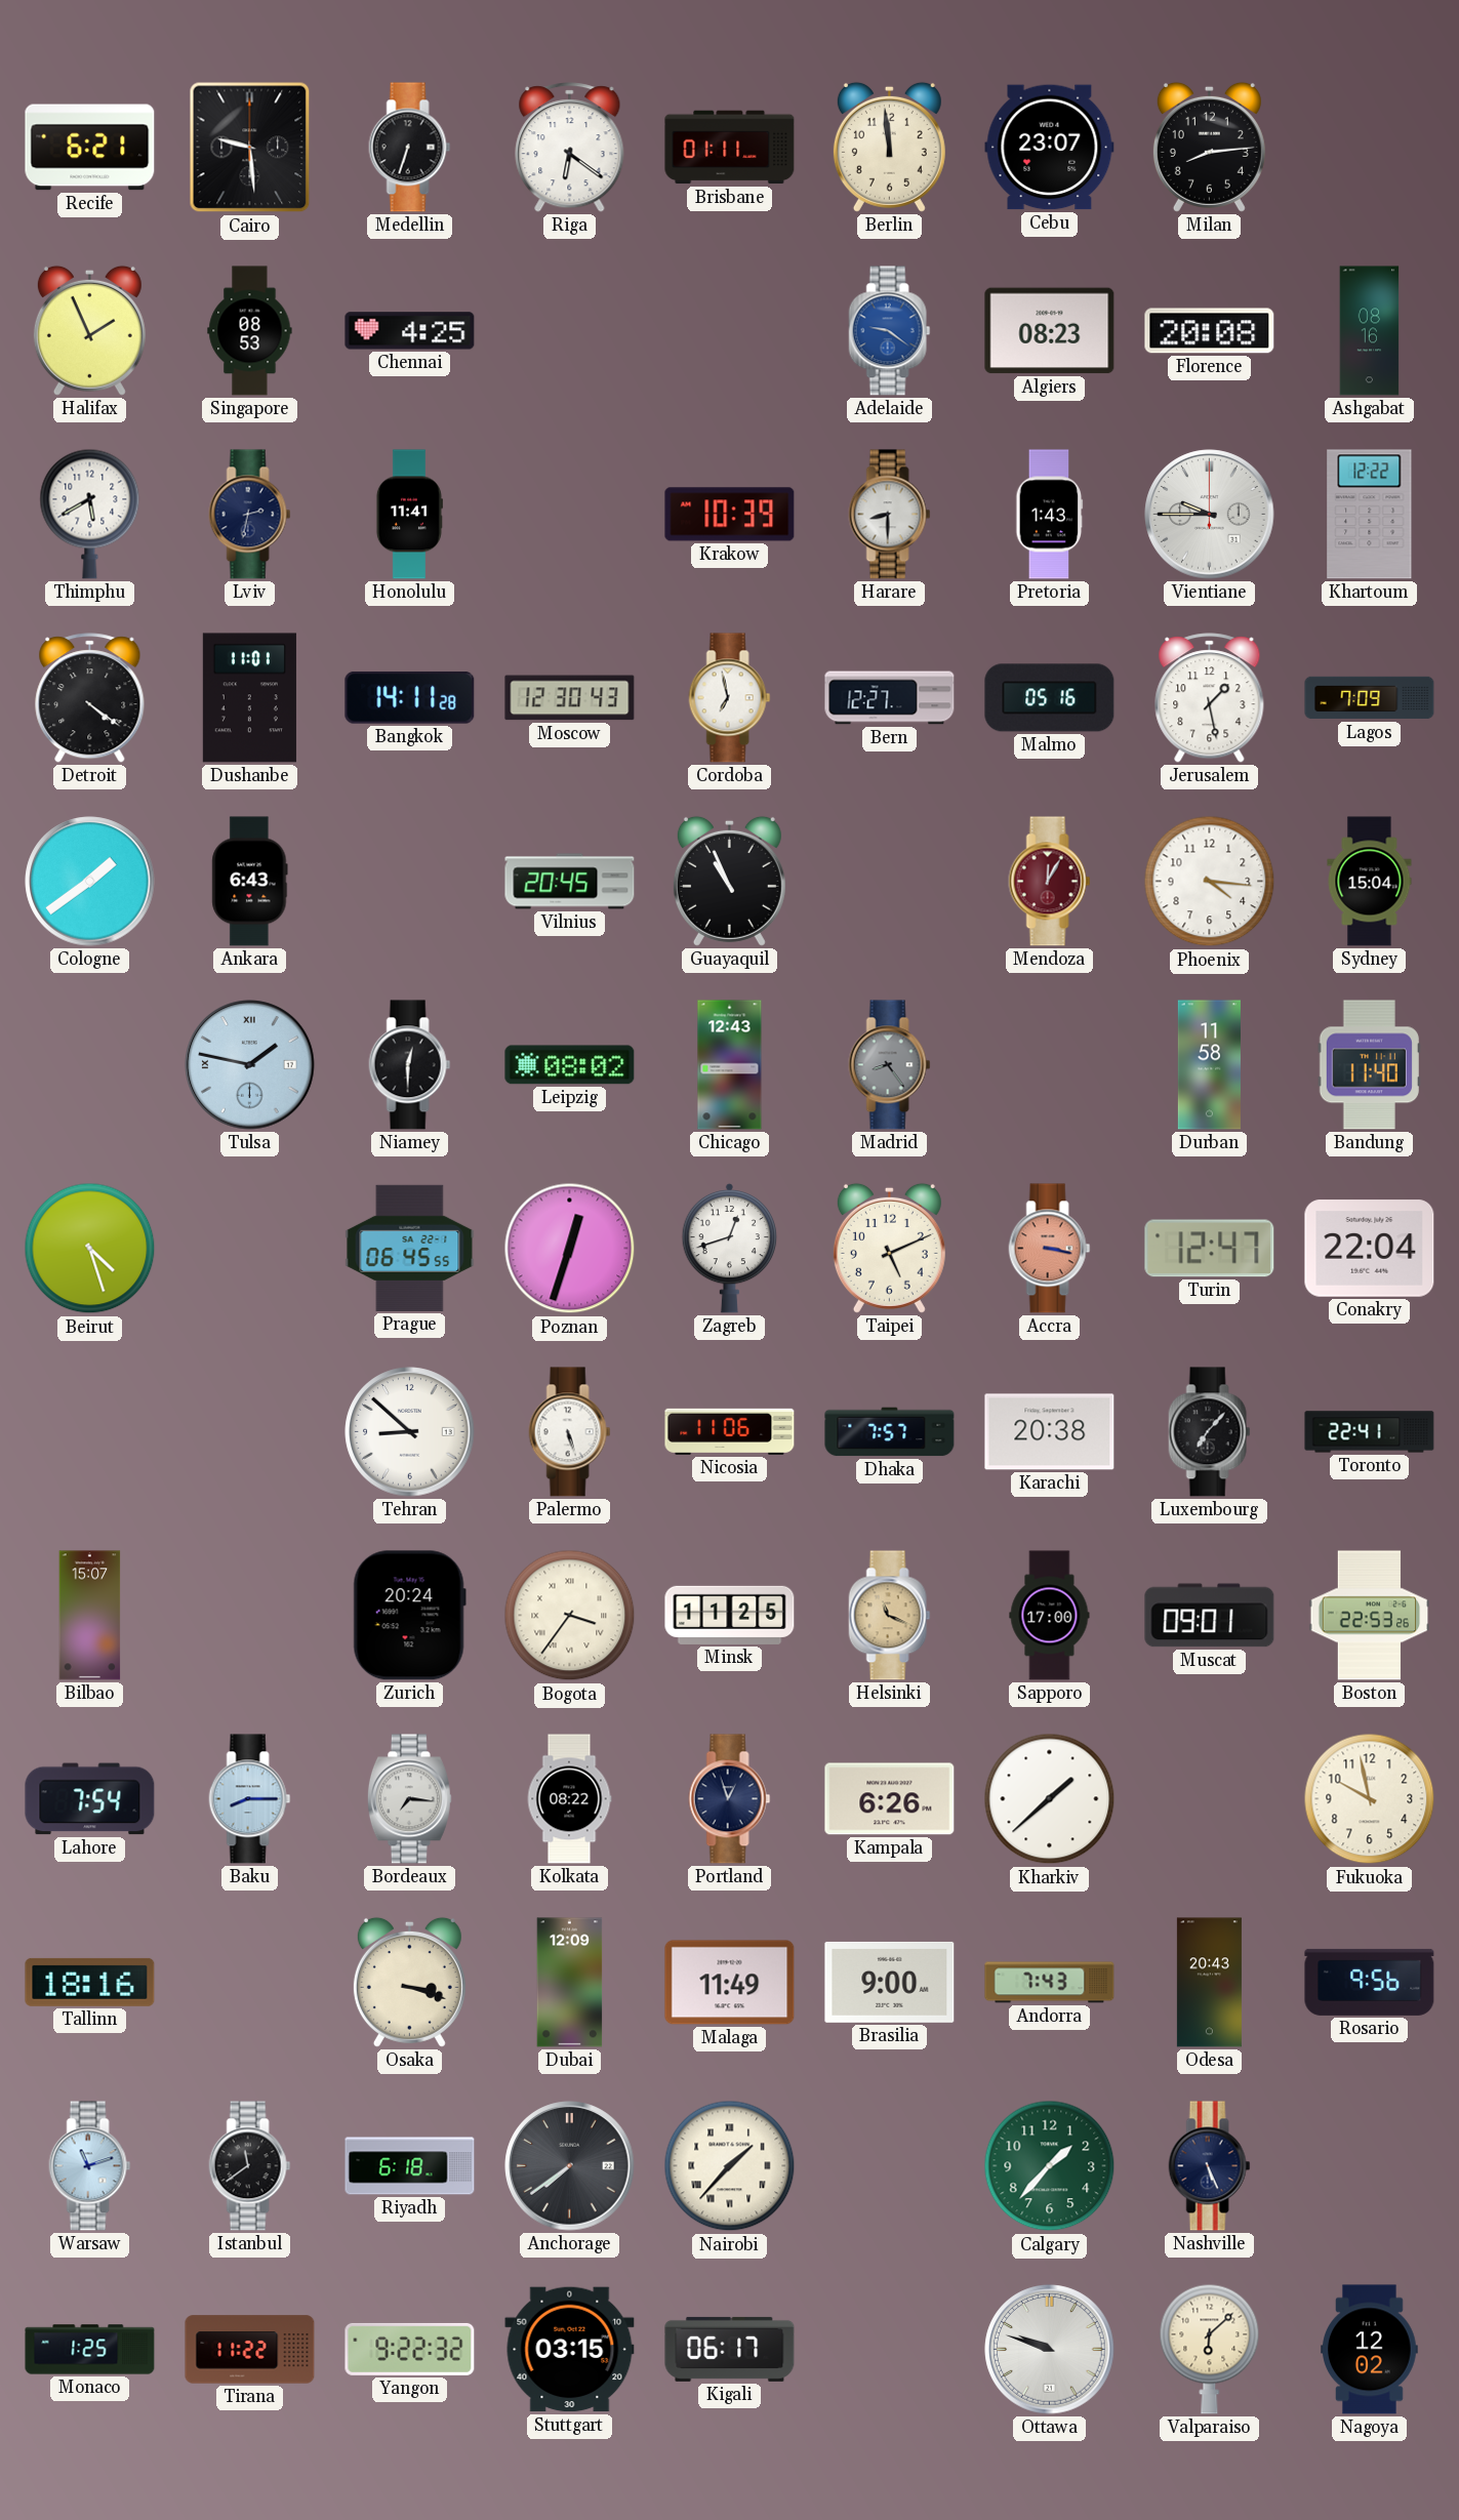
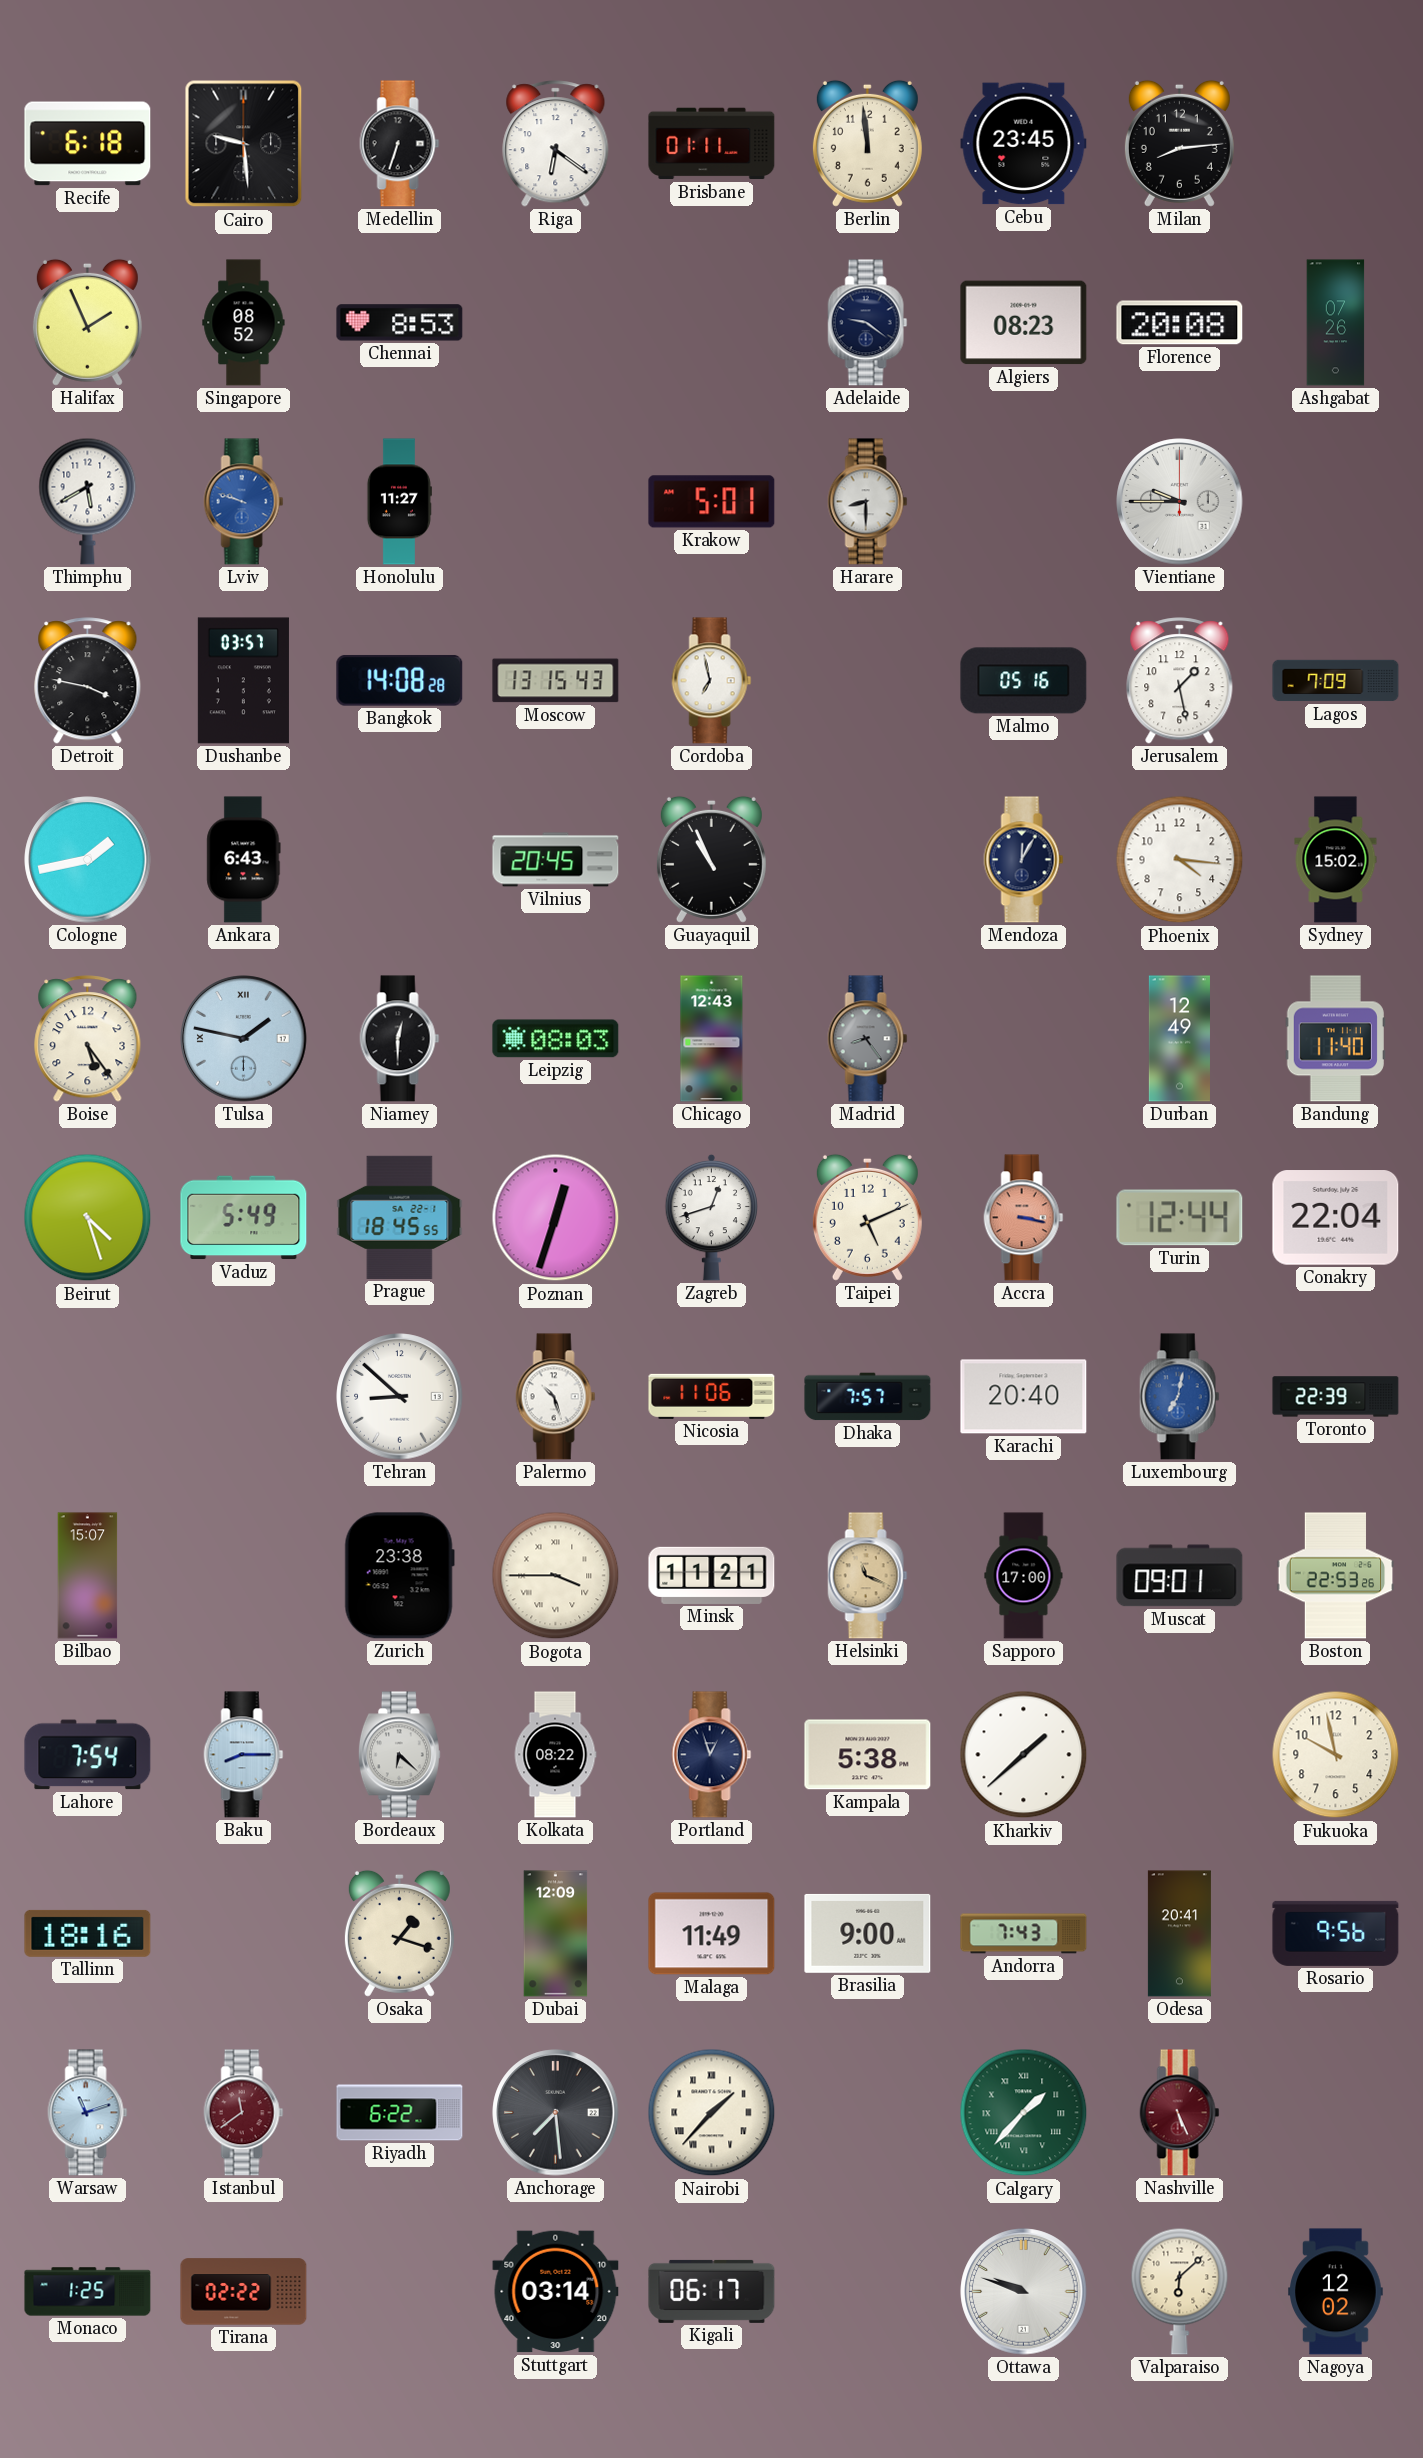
Recife: 6:21 -> 6:18 (88, 144)
Cebu: 23:07 -> 23:45 (1024, 144)
Singapore: 08:53 -> 08:52 (244, 323)
Chennai: 4:25 -> 8:53 (400, 323)
Adelaide dial: blue -> navy (868, 323)
Ashgabat: 08:16 -> 07:26 (1336, 323)
Lviv: 2:32 -> 9:48 (244, 502)
Lviv dial: navy -> blue (244, 502)
Honolulu: 11:41 -> 11:27 (399, 502)
Krakow: 10:39 -> 5:01 (712, 502)
Pretoria: 1:43 -> none (1050, 515)
Khartoum: 12:22 -> none (1370, 515)
Detroit: 4:21 -> 3:47 (88, 681)
Dushanbe: 11:01 -> 03:57 (243, 681)
Bangkok: 14:11 -> 14:08 (400, 680)
Moscow: 12:30 -> 13:15 (556, 681)
Bern: 12:27 -> none (890, 698)
Cologne: 1:39 -> 1:43 (88, 860)
Mendoza dial: burgundy -> navy (1024, 860)
Sydney: 15:04 -> 15:02 (1336, 860)
Boise: none -> 5:24 (88, 1039)
Leipzig: 08:02 -> 08:03 (556, 1039)
Durban: 11:58 -> 12:49 (1179, 1039)
Vaduz: none -> 5:49 (244, 1218)
Prague: 06:45 -> 18:45 (400, 1217)
Turin: 12:47 -> 12:44 (1180, 1218)
Palermo: 5:27 -> 10:27 (556, 1397)
Karachi: 20:38 -> 20:40 (1024, 1397)
Luxembourg: 7:07 -> 7:02 (1180, 1397)
Luxembourg dial: black -> blue (1180, 1397)
Toronto: 22:41 -> 22:39 (1336, 1397)
Zurich: 20:24 -> 23:38 (399, 1576)
Bogota: 3:36 -> 3:45 (556, 1576)
Minsk: 11:25 -> 11:21 (712, 1575)
Bordeaux: 7:16 -> 6:22 (399, 1755)
Kampala: 6:26 -> 5:38 (868, 1755)
Osaka: 3:18 -> 1:18 (399, 1933)
Odesa: 20:43 -> 20:41 (1179, 1934)
Istanbul dial: black -> burgundy (244, 2113)
Riyadh: 6:18 -> 6:22 (400, 2113)
Anchorage: 7:39 -> 7:29 (556, 2113)
Calgary numerals: Arabic -> Roman (1024, 2113)
Nashville dial: navy -> burgundy (1180, 2113)
Tirana: 11:22 -> 02:22 (244, 2292)
Yangon: 9:22 -> none (410, 2349)
Stuttgart: 03:15 -> 03:14 (556, 2292)
